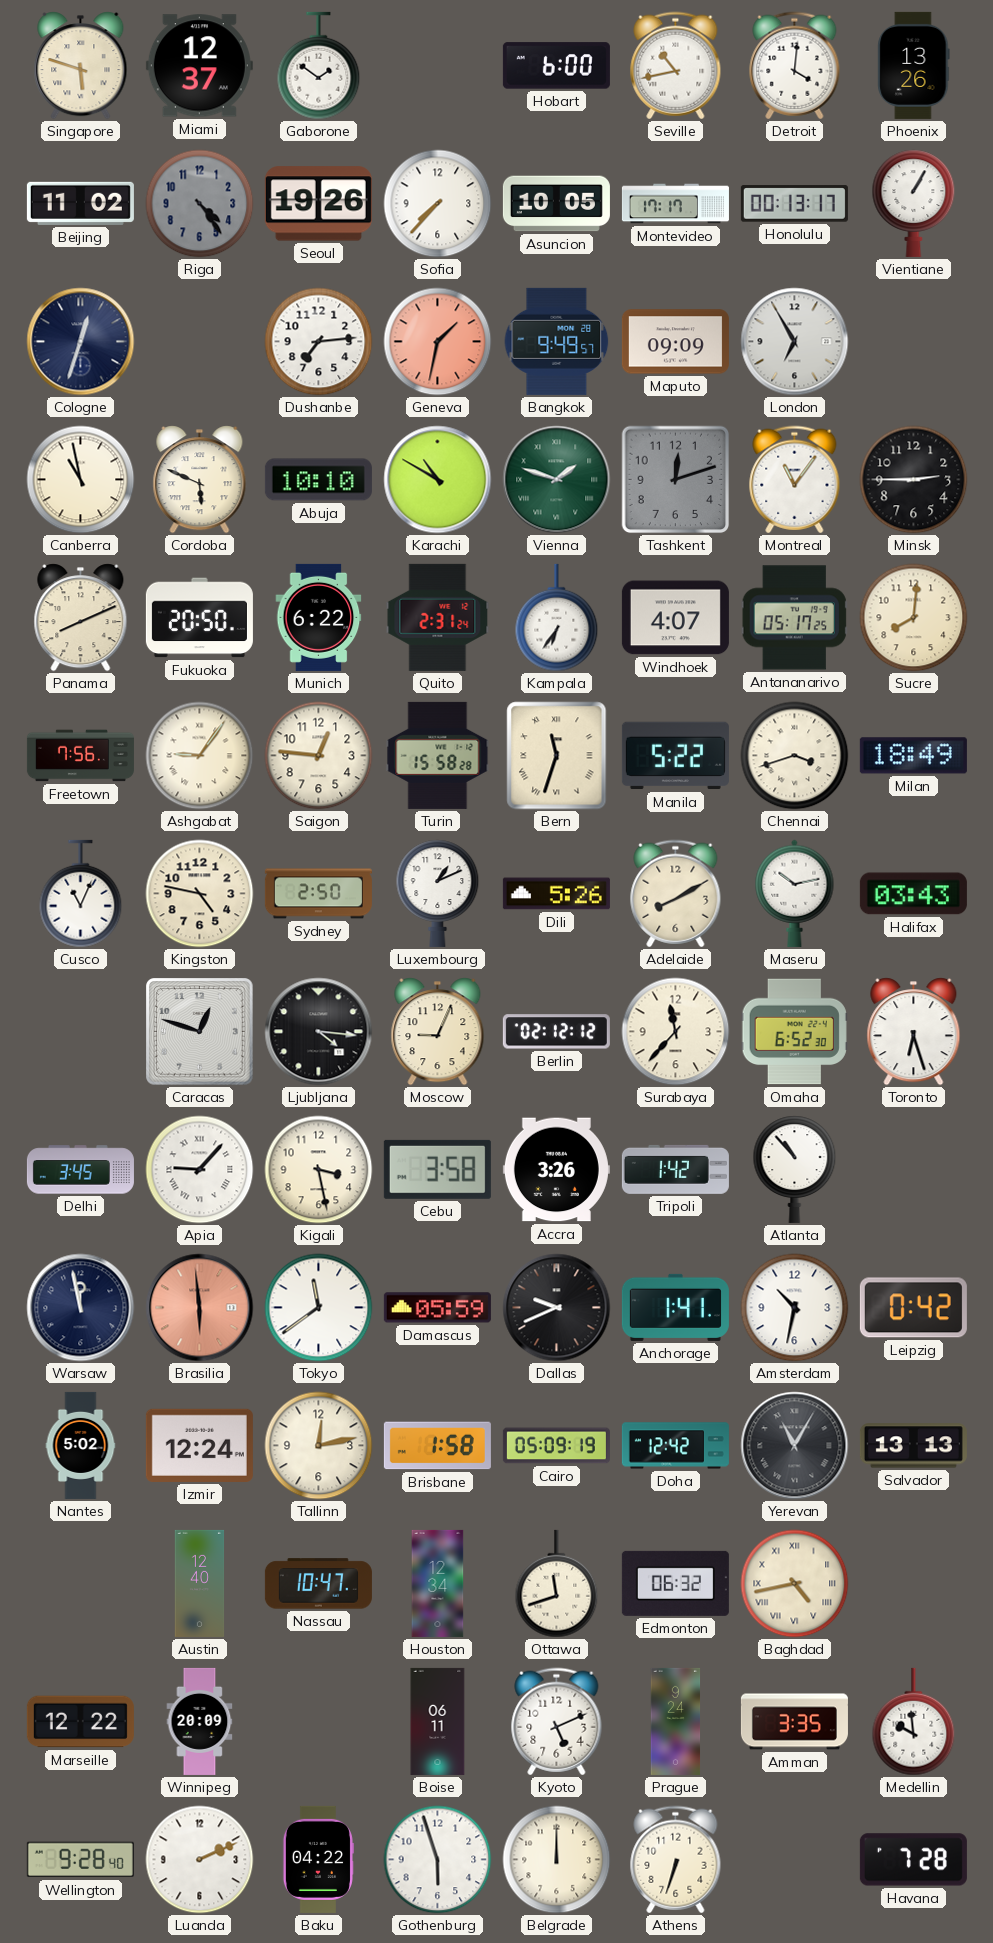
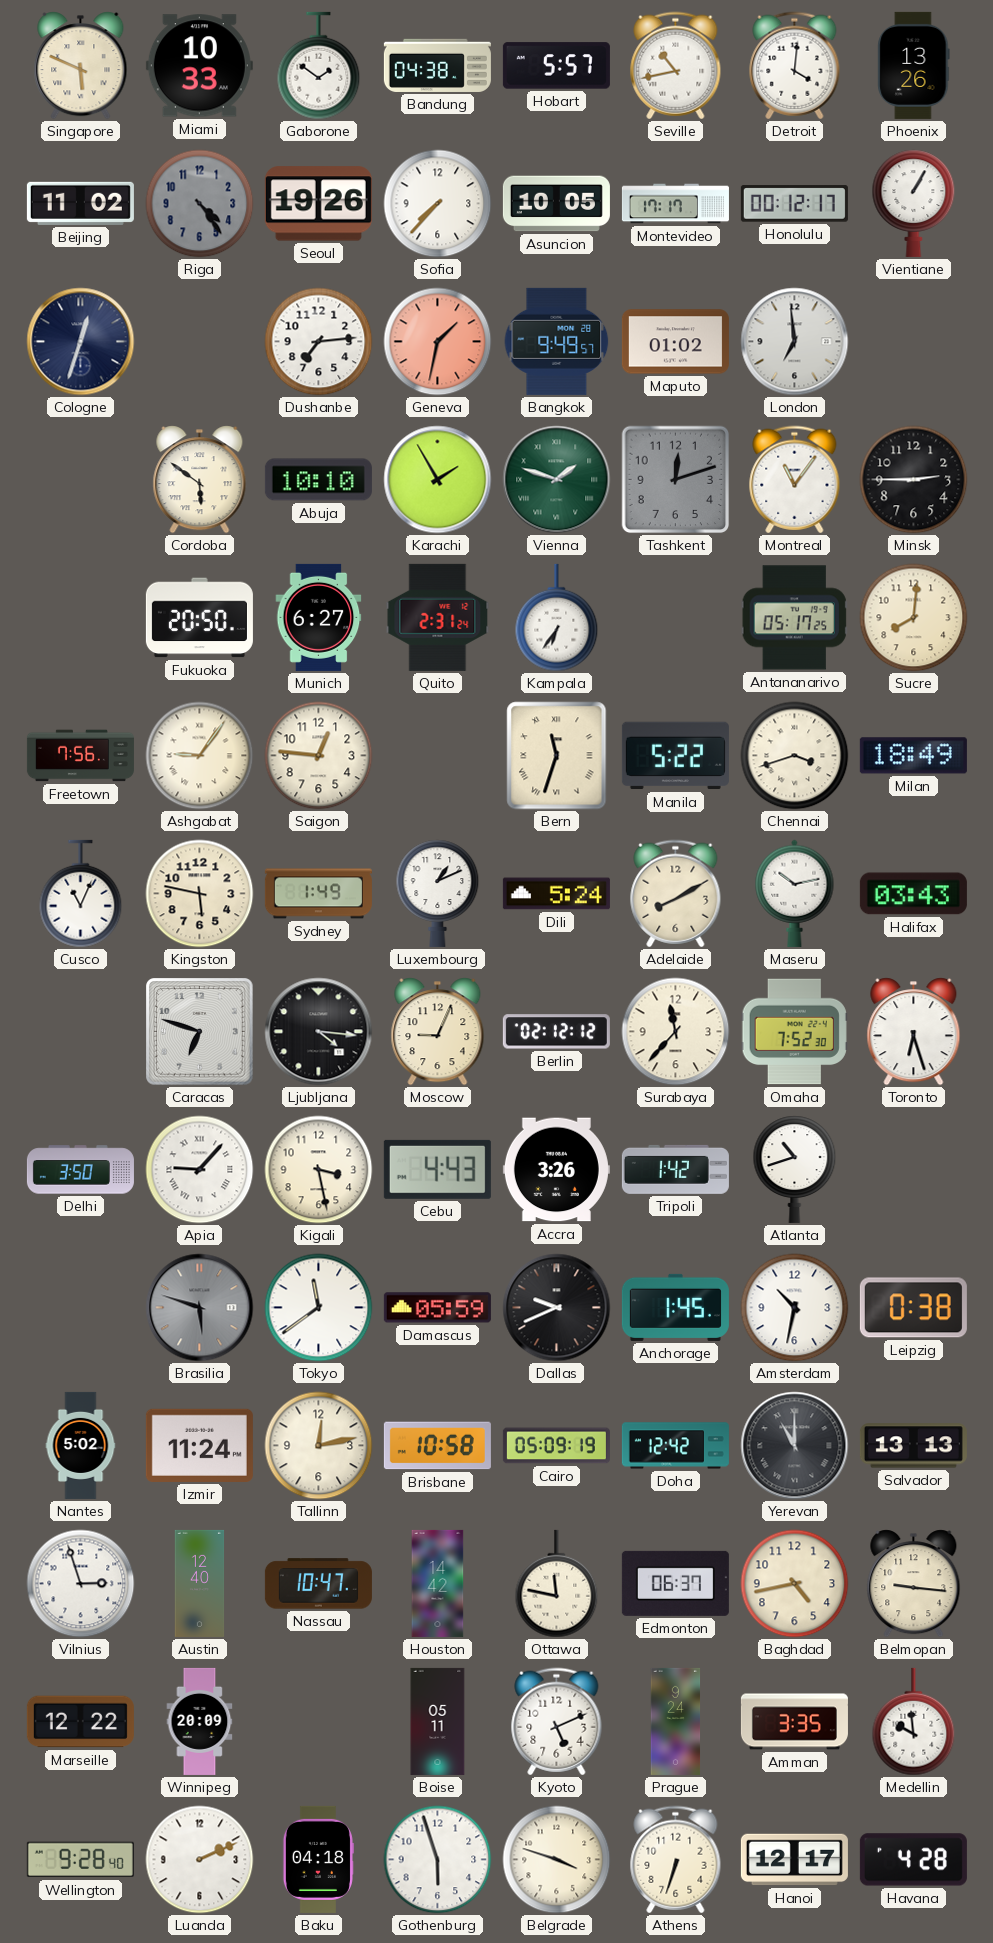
Singapore: 5:48 -> 5:49 (81, 66)
Miami: 12:37 -> 10:33 (199, 66)
Bandung: none -> 04:38 (437, 65)
Hobart: 6:00 -> 5:57 (556, 66)
Honolulu: 00:13 -> 00:12 (794, 204)
Maputo: 09:09 -> 01:02 (675, 342)
London: 6:55 -> 6:59 (795, 342)
Canberra: 10:58 -> none (81, 480)
Cordoba: 5:49 -> 5:51 (200, 480)
Karachi: 10:50 -> 1:55 (438, 480)
Panama: 8:11 -> none (81, 618)
Munich: 6:22 -> 6:27 (319, 617)
Windhoek: 4:07 -> none (675, 618)
Turin: 15:58 -> none (438, 755)
Kingston: 4:47 -> 5:47 (200, 894)
Sydney: 2:50 -> 1:49 (318, 894)
Dili: 5:26 -> 5:24 (556, 894)
Caracas: 12:48 -> 6:48 (200, 1032)
Omaha: 6:52 -> 7:52 (794, 1032)
Delhi: 3:45 -> 3:50 (80, 1170)
Cebu: 3:58 -> 4:43 (437, 1169)
Atlanta: 10:53 -> 10:42 (795, 1169)
Warsaw: 11:58 -> none (81, 1308)
Brasilia: 5:59 -> 5:48 (200, 1308)
Brasilia dial: salmon -> grey (200, 1308)
Anchorage: 1:41 -> 1:45 (675, 1307)
Leipzig: 0:42 -> 0:38 (913, 1308)
Izmir: 12:24 -> 11:24 (199, 1445)
Brisbane: 1:58 -> 10:58 (437, 1446)
Yerevan: 11:05 -> 11:00 (795, 1446)
Vilnius: none -> 2:57 (81, 1584)
Houston: 12:34 -> 14:42 (438, 1583)
Ottawa: 11:42 -> 11:47 (557, 1584)
Edmonton: 06:32 -> 06:37 (675, 1583)
Baghdad numerals: Roman -> Arabic (795, 1584)
Belmopan: none -> 9:16 (914, 1584)
Boise: 06:11 -> 05:11 (438, 1721)
Baku: 04:22 -> 04:18 (318, 1859)
Belgrade: 12:00 -> 3:48 (557, 1860)
Hanoi: none -> 12:17 (794, 1860)
Havana: 7:28 -> 4:28 (913, 1860)
